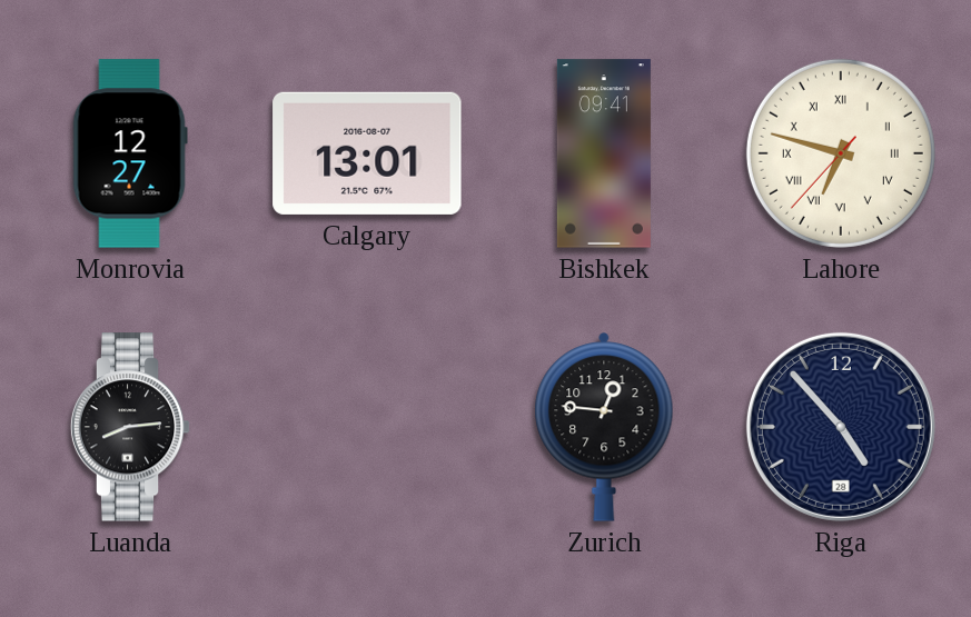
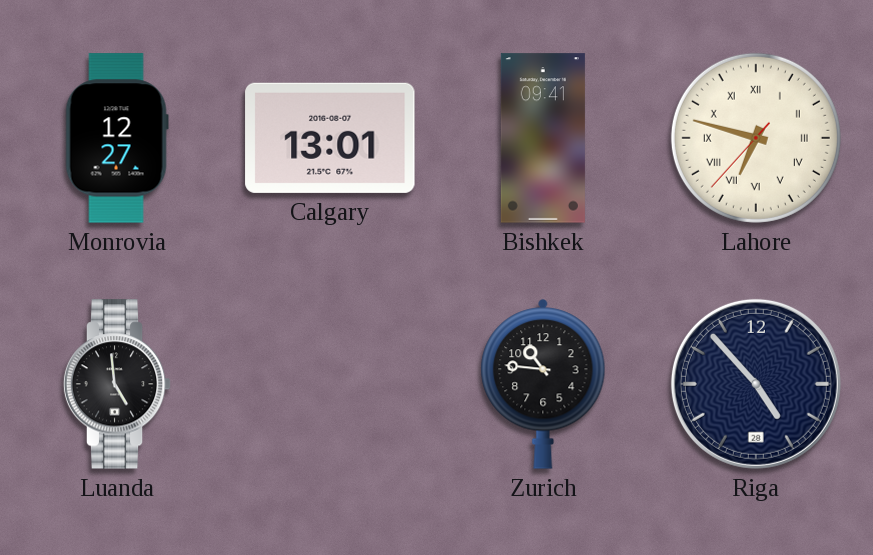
Luanda: 8:14 -> 4:59 (117, 384)
Zurich: 12:46 -> 10:46 (543, 384)
